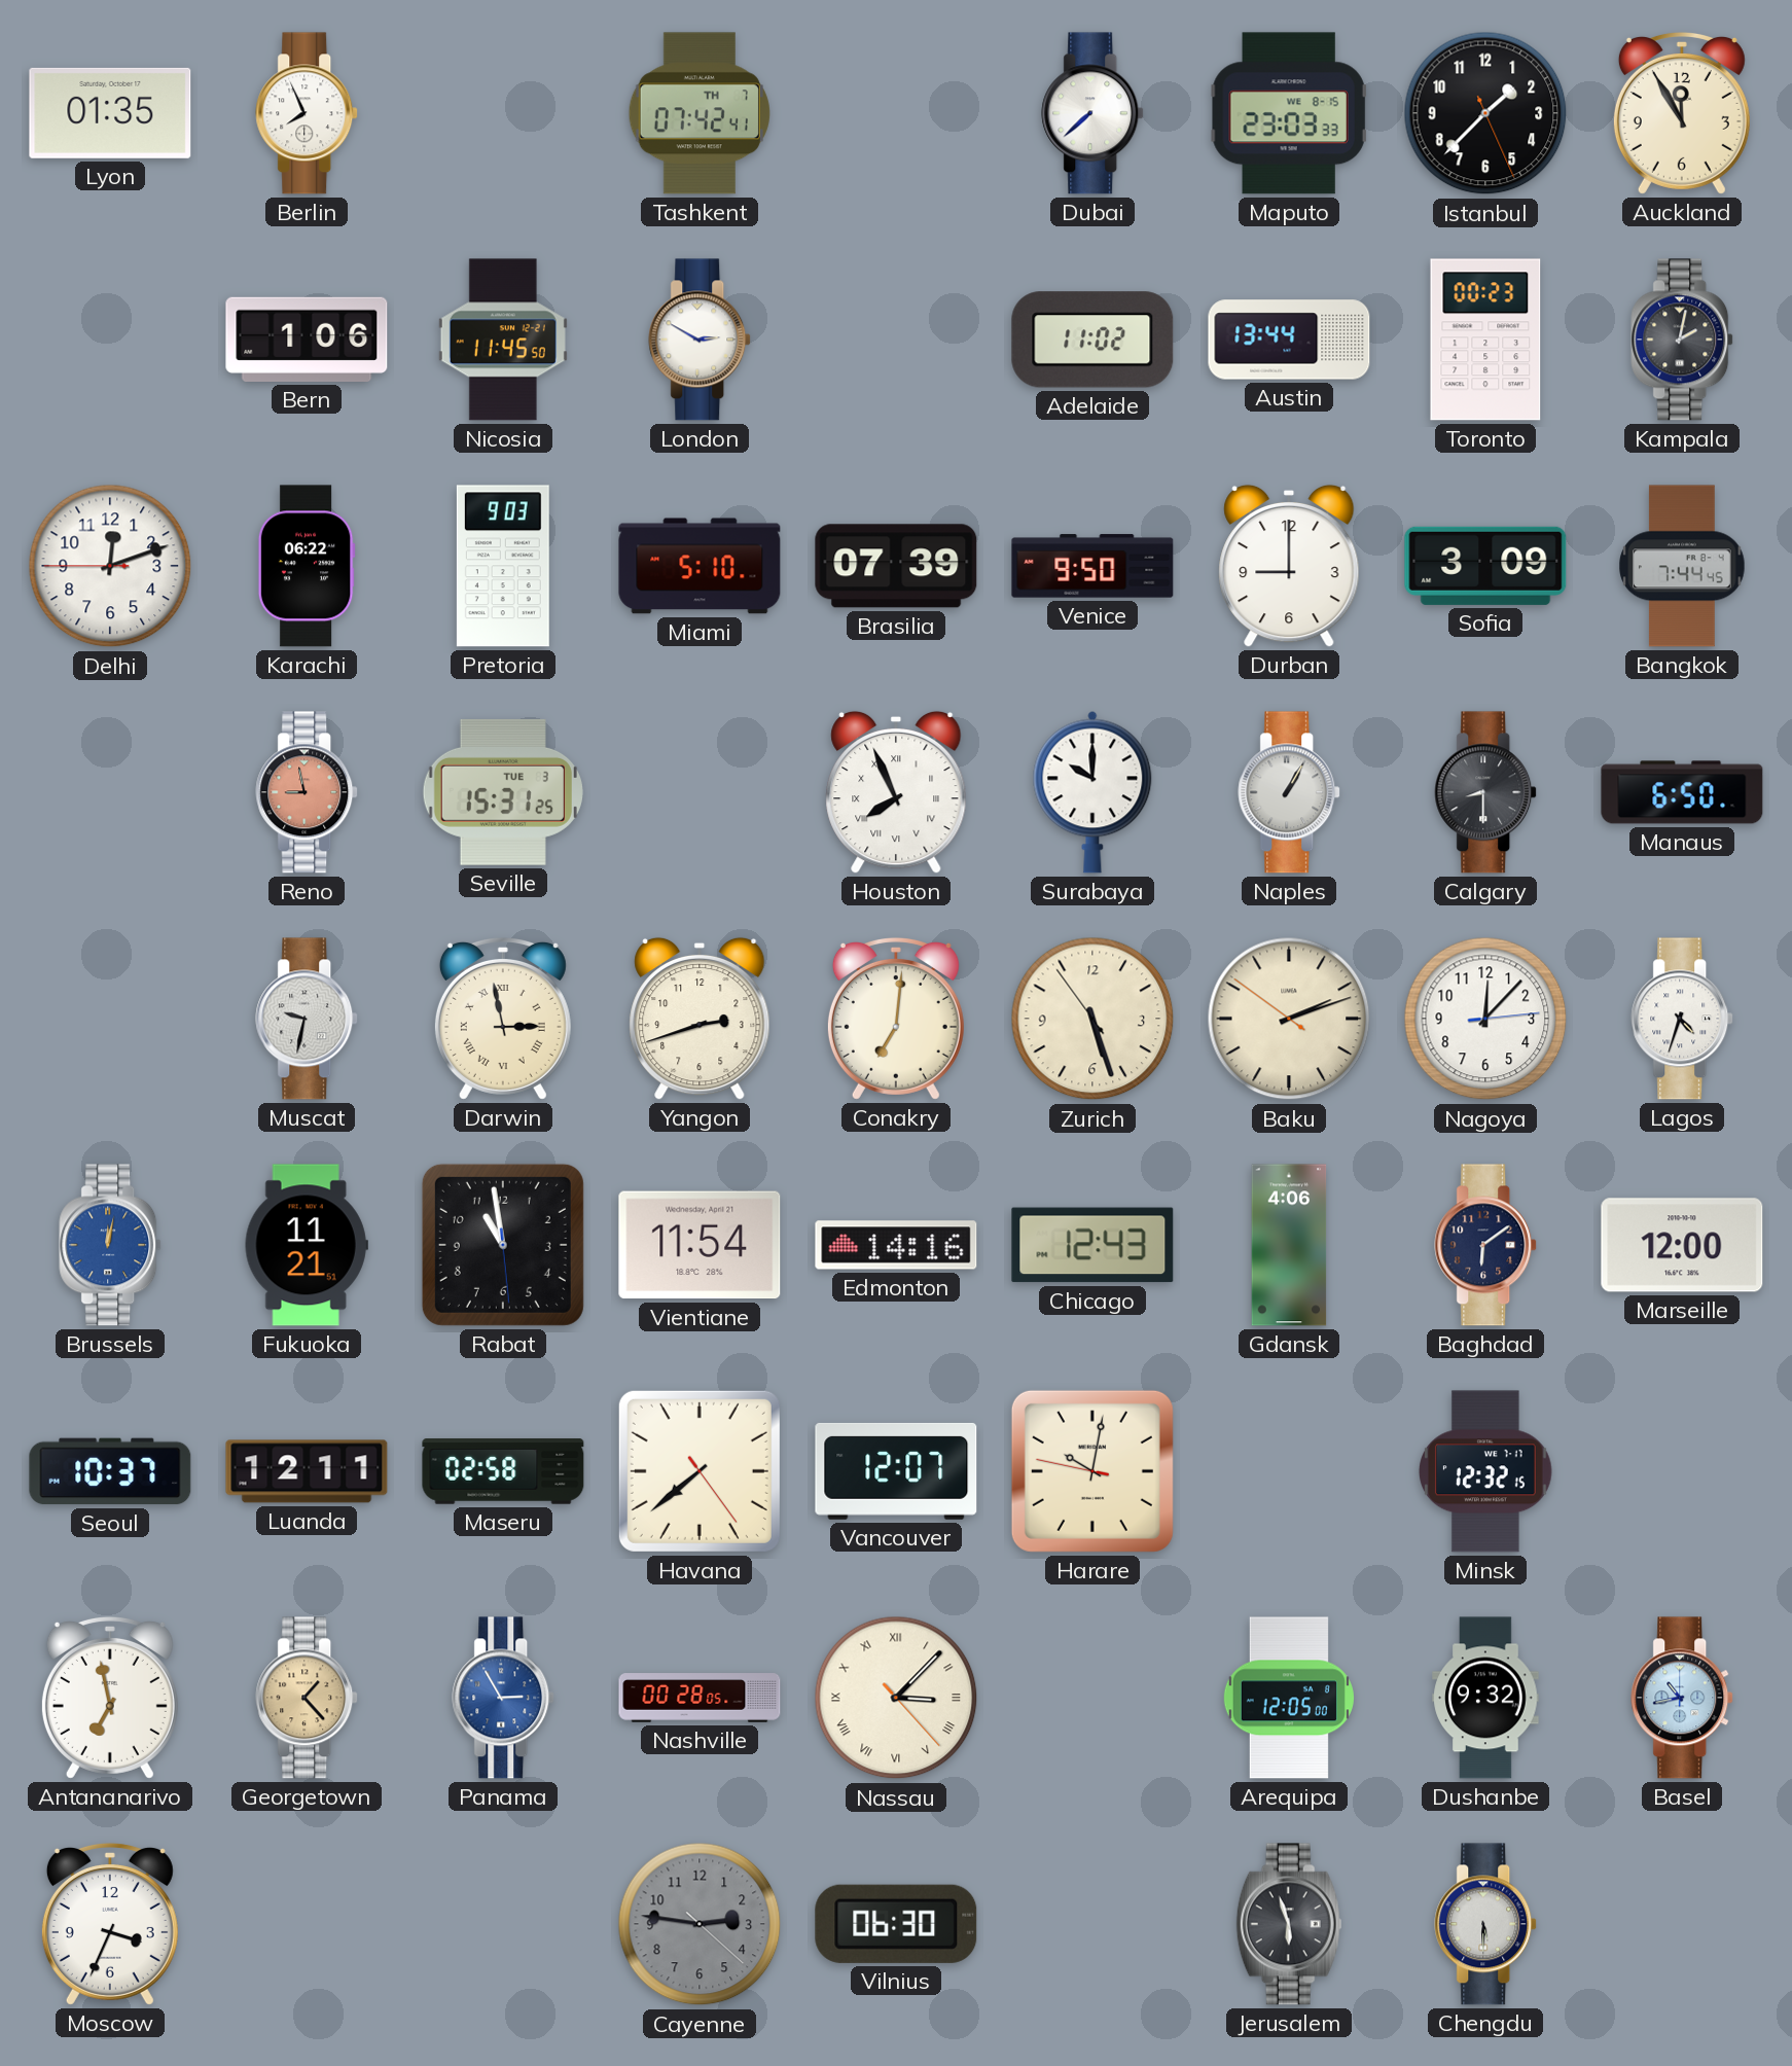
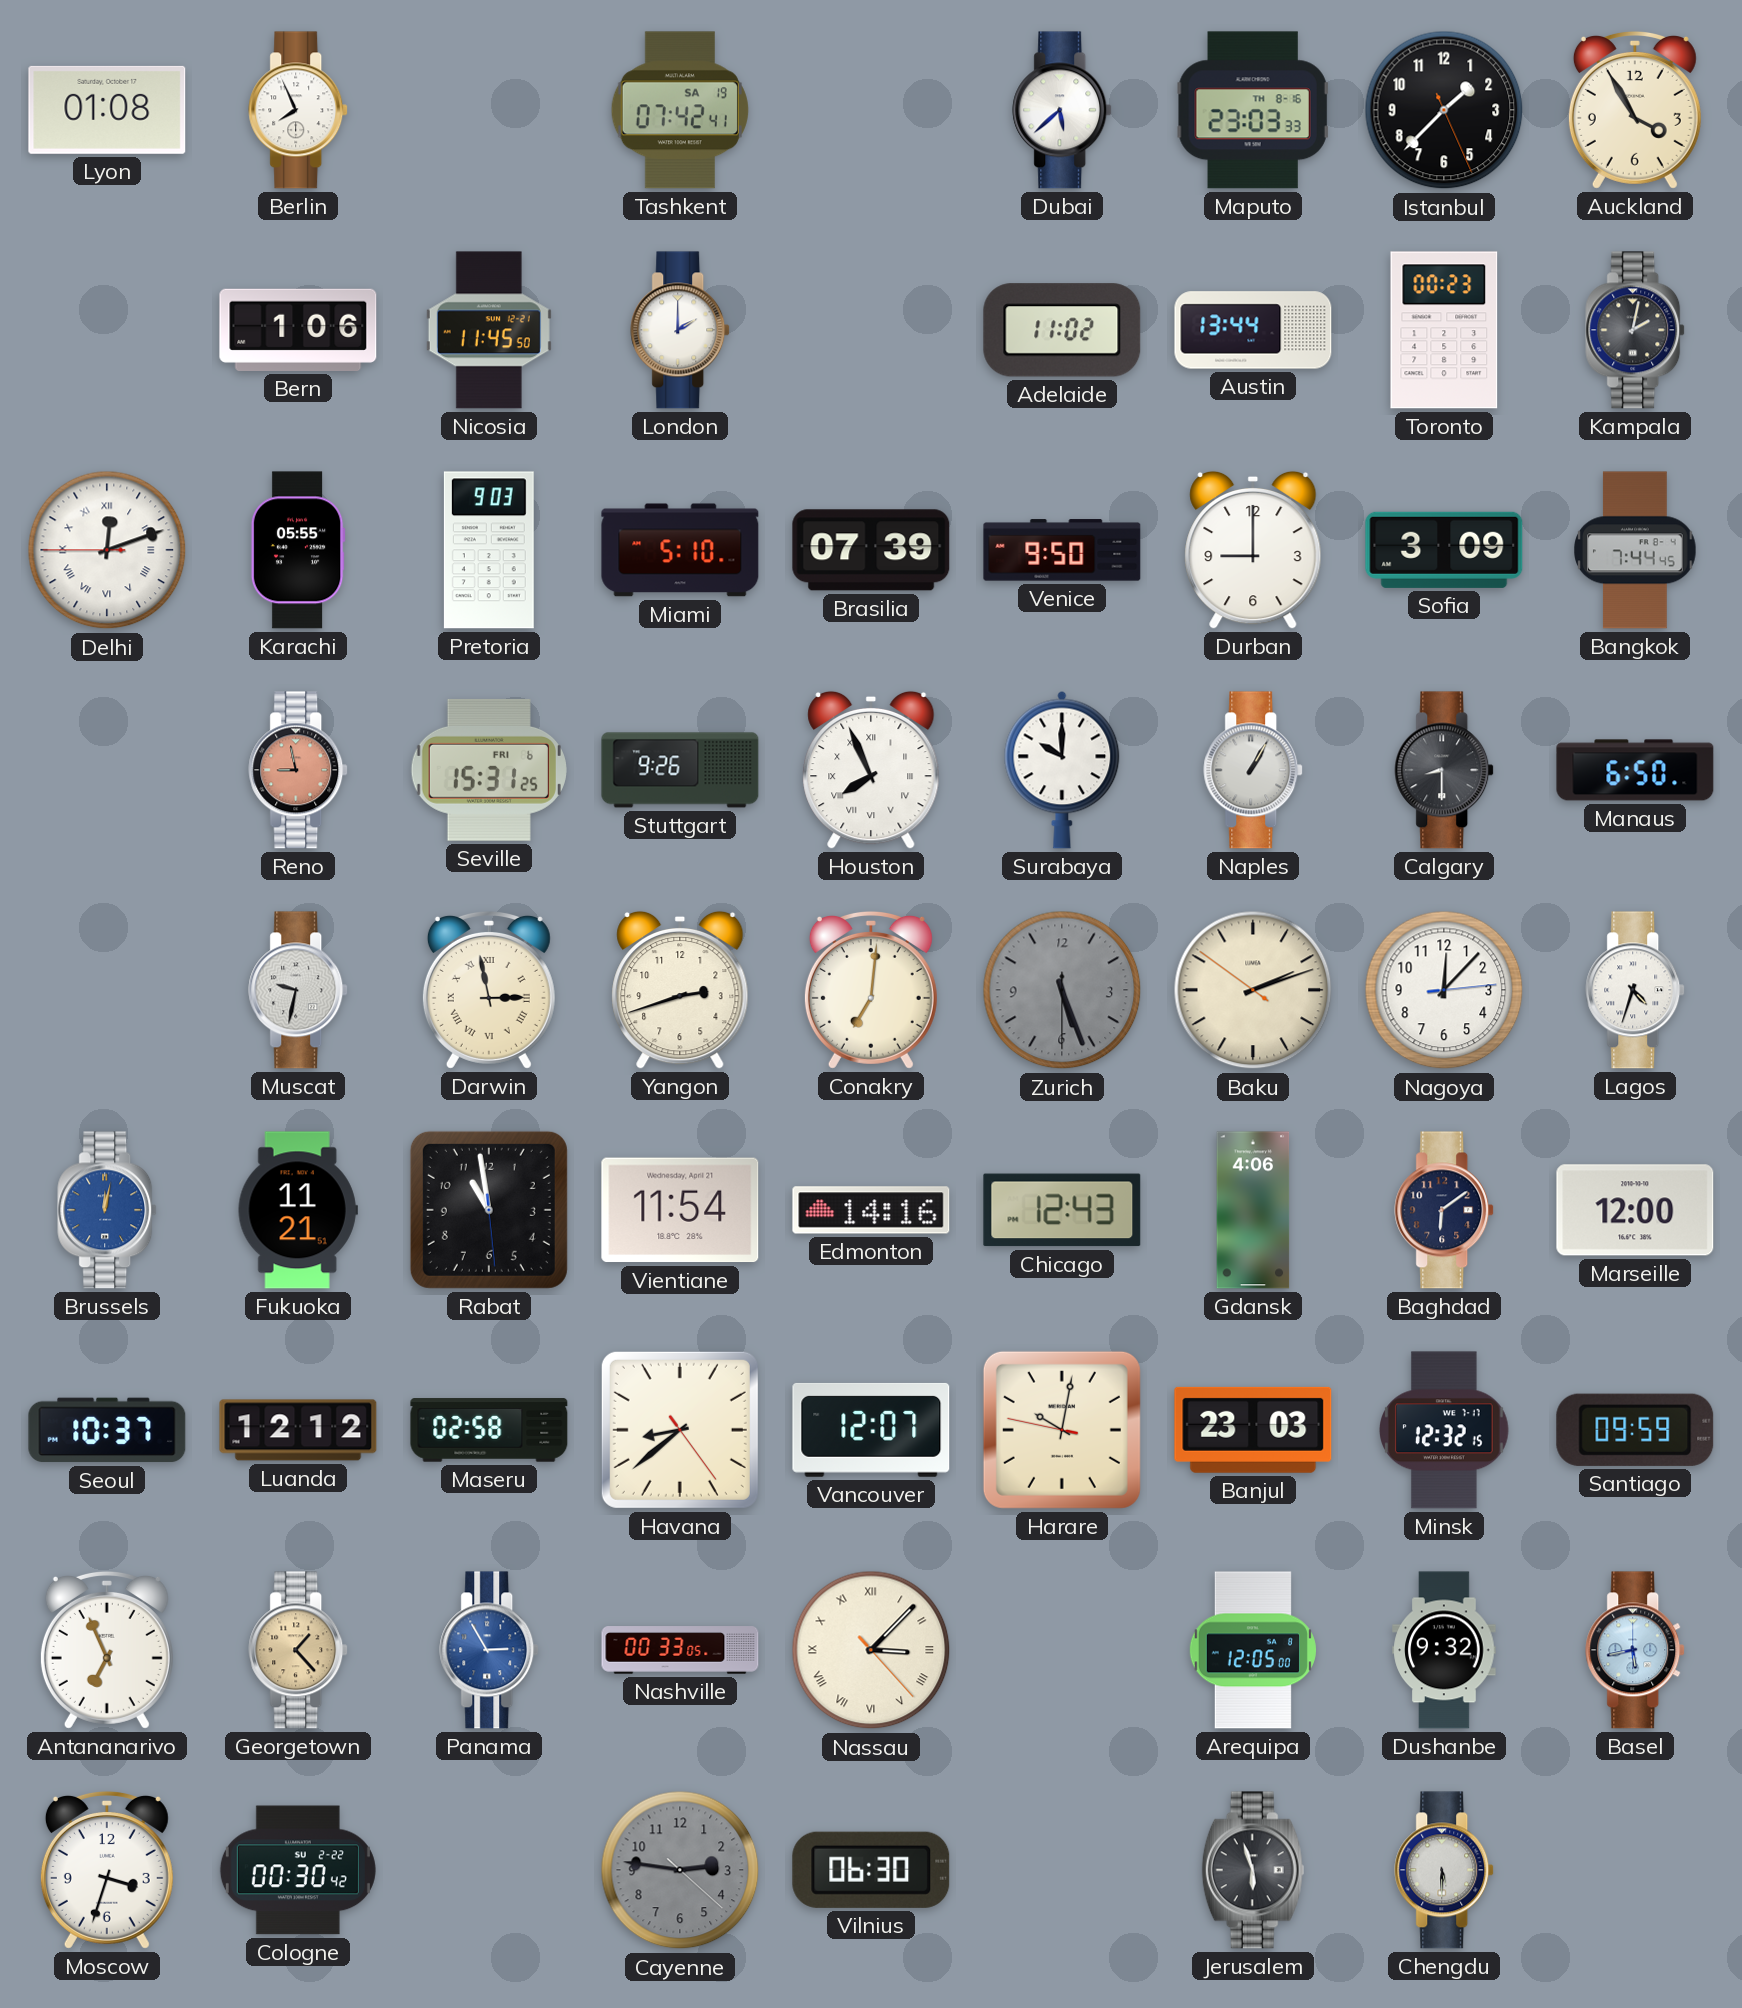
Lyon: 01:35 -> 01:08 (107, 110)
Tashkent date: TH 7 -> SA 19 (680, 110)
Dubai: 7:38 -> 5:38 (1063, 110)
Maputo date: WE 8-15 -> TH 8-16 (1253, 110)
Auckland: 11:55 -> 3:55 (1635, 110)
London: 2:50 -> 2:00 (681, 330)
Delhi numerals: Arabic -> Roman (107, 550)
Karachi: 06:22 -> 05:55 (298, 550)
Seville date: TUE 3 -> FRI 6 (489, 770)
Stuttgart: none -> 9:26 (680, 770)
Zurich: 5:26:54 -> 5:26:30 (1062, 990)
Zurich dial: cream -> grey (1062, 990)
Luanda: 12:11 -> 12:12 (298, 1430)
Havana: 7:38 -> 8:38 (680, 1430)
Banjul: none -> 23:03 (1253, 1430)
Santiago: none -> 09:59 (1635, 1430)
Antananarivo: 6:58 -> 6:56 (107, 1650)
Nashville: 00:28 -> 00:33 (680, 1650)
Basel: 10:43 -> 5:43 (1636, 1650)
Moscow: 3:34 -> 3:33 (107, 1870)
Cologne: none -> 00:30 (298, 1870)
